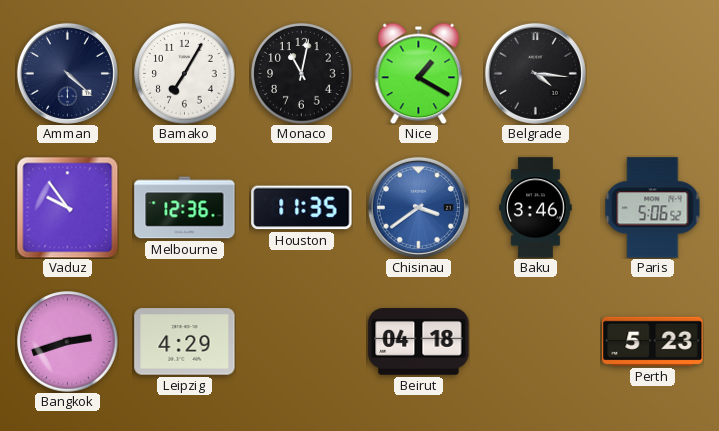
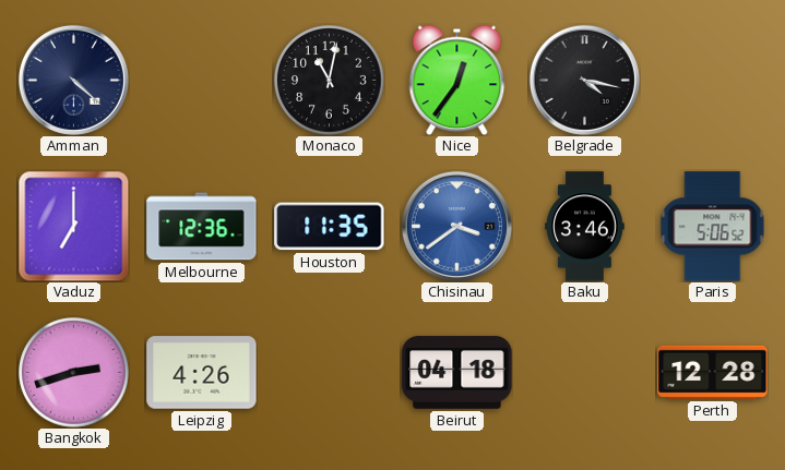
Bamako: 7:05 -> none (185, 74)
Nice: 1:20 -> 12:36 (457, 80)
Belgrade: 4:16 -> 4:17 (584, 80)
Vaduz: 9:54 -> 7:00 (73, 226)
Leipzig: 4:29 -> 4:26 (202, 373)
Perth: 5:23 -> 12:28 (713, 372)
